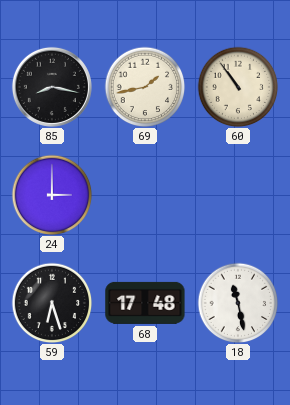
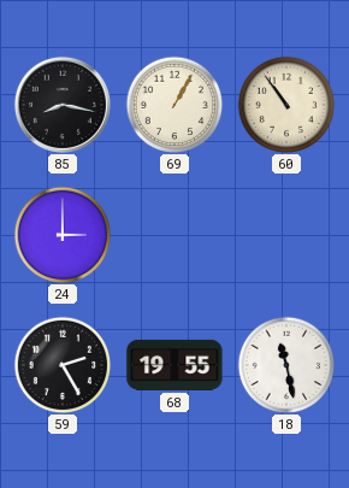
69: 1:43 -> 1:05 (174, 105)
59: 6:27 -> 2:25 (63, 365)
68: 17:48 -> 19:55 (174, 365)
